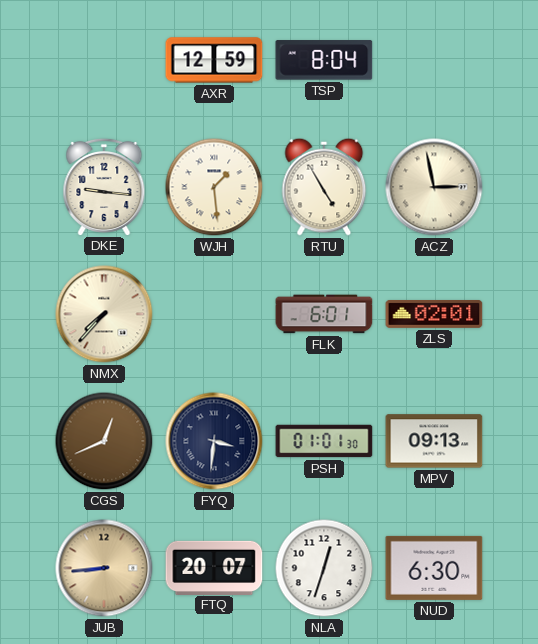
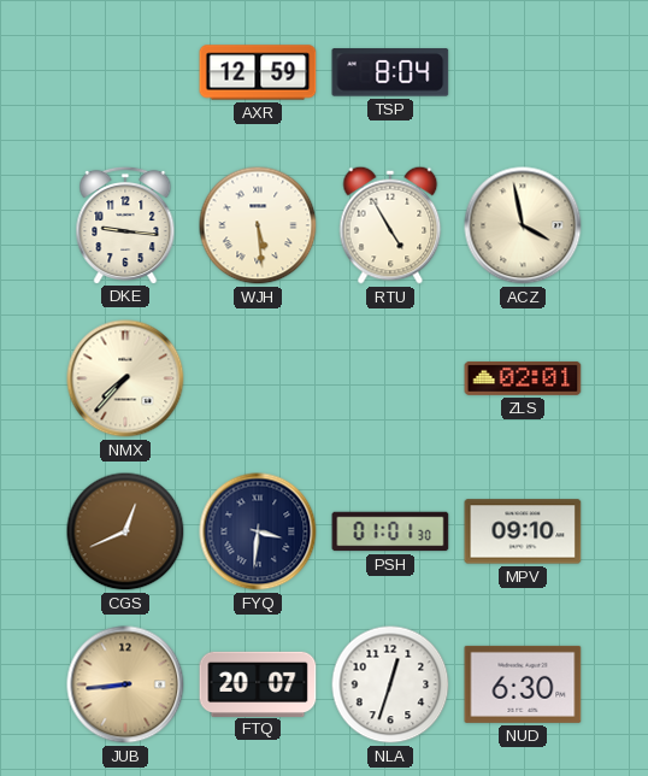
WJH: 1:29 -> 5:29 (258, 225)
ACZ: 2:58 -> 3:58 (523, 225)
FLK: 6:01 -> none (324, 314)
MPV: 09:13 -> 09:10 (523, 531)
